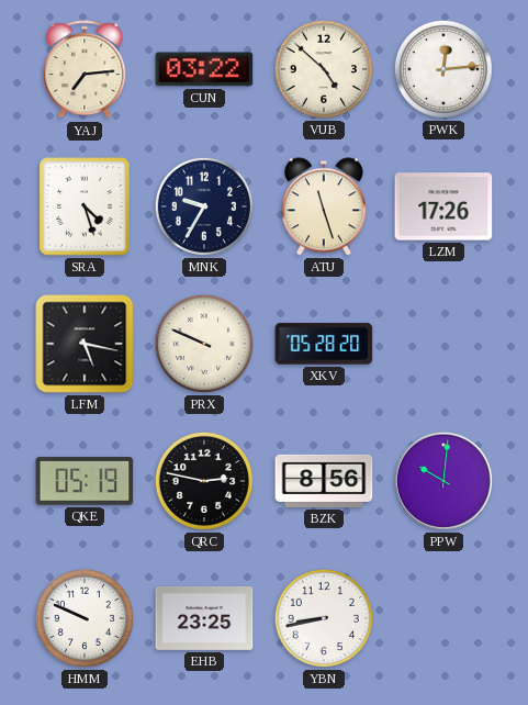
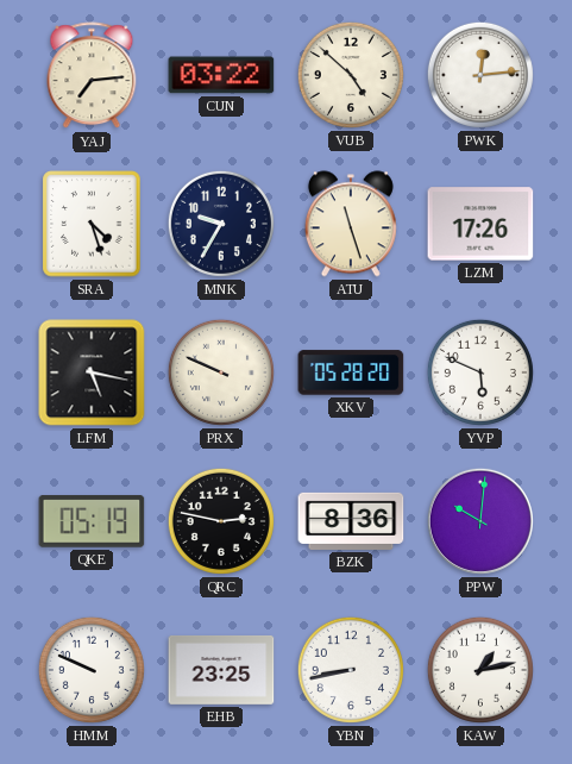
YVP: none -> 5:49 (480, 372)
BZK: 8:56 -> 8:36 (351, 521)
KAW: none -> 1:13 (480, 670)
